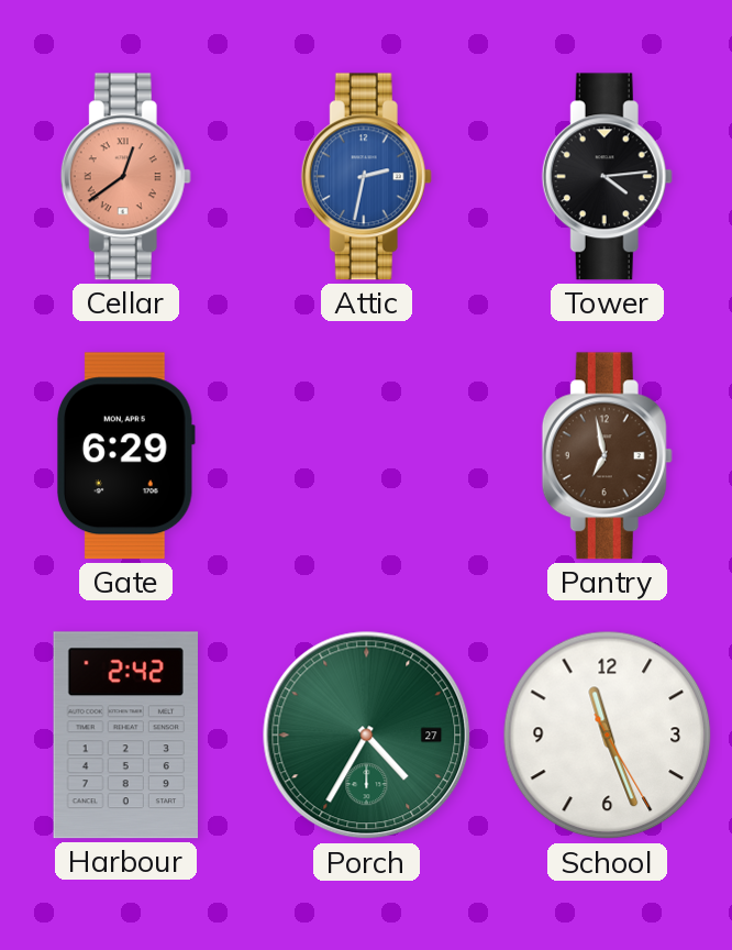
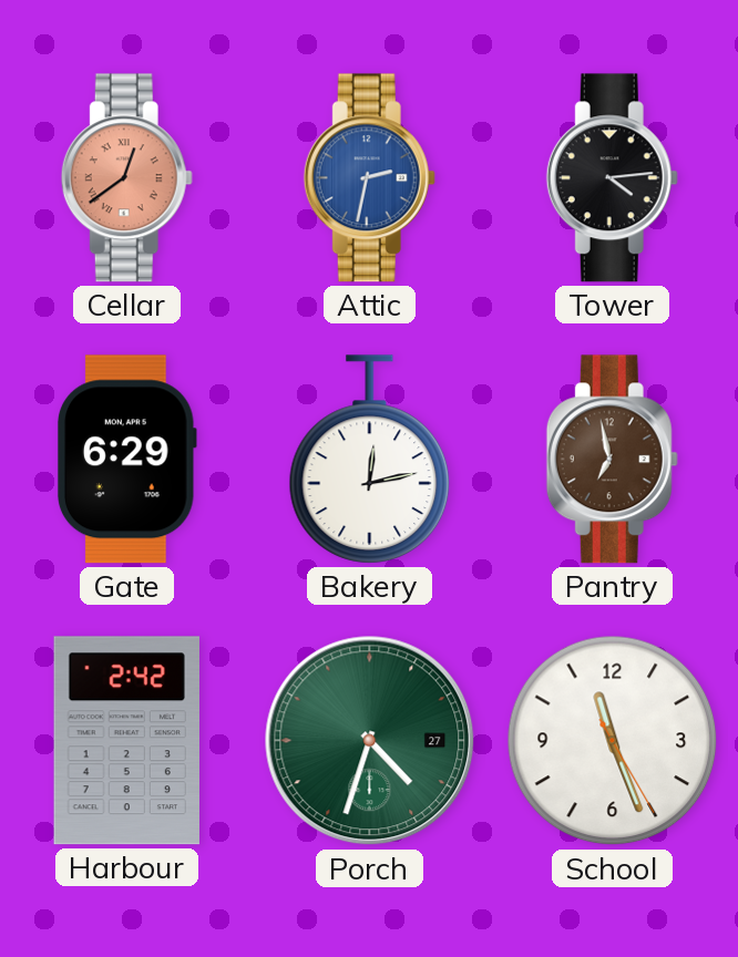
Bakery: none -> 12:13 (370, 460)
Porch: 4:35 -> 4:33 (370, 741)
